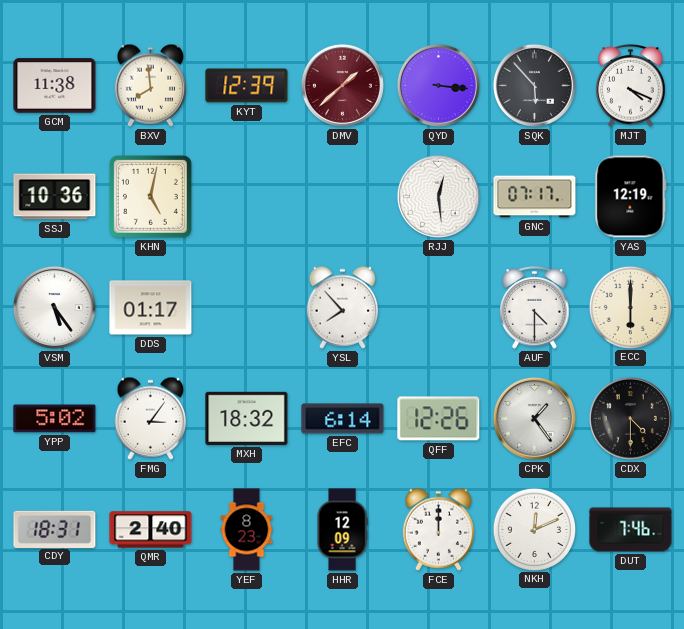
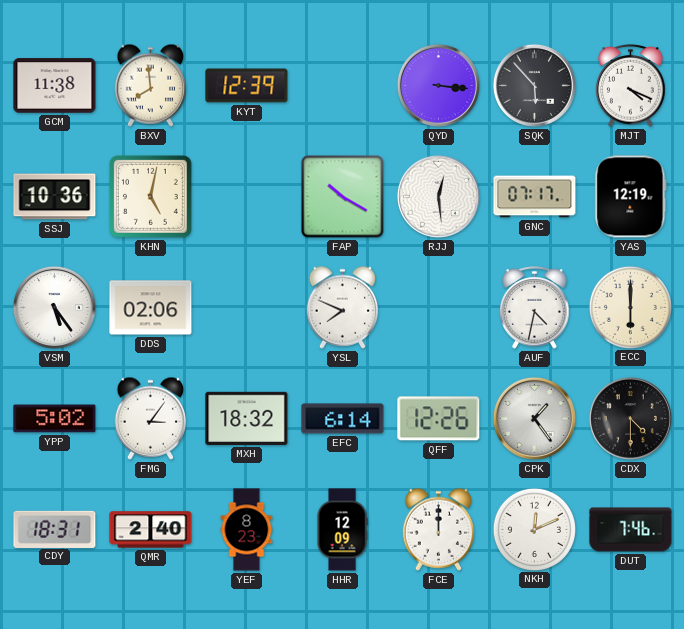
DMV: 1:38 -> none (342, 85)
FAP: none -> 10:20 (343, 197)
DDS: 01:17 -> 02:06 (151, 308)
YSL: 7:53 -> 7:49 (343, 307)
AUF: 4:30 -> 4:32 (535, 308)
